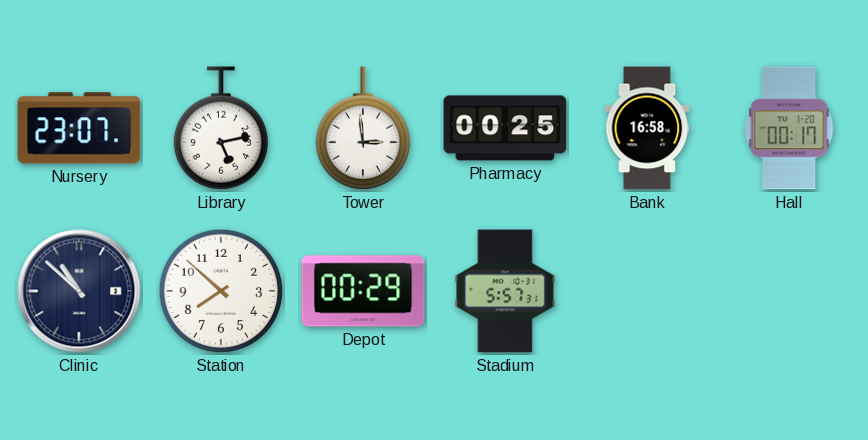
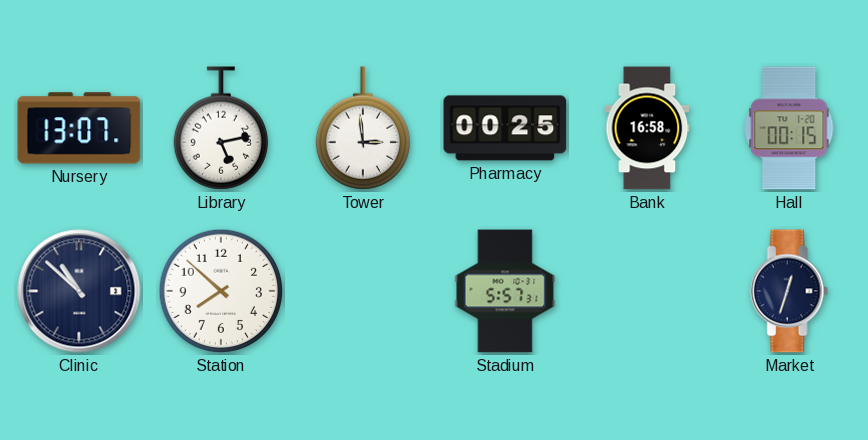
Nursery: 23:07 -> 13:07 (79, 128)
Hall: 00:17 -> 00:15 (789, 128)
Depot: 00:29 -> none (363, 291)
Market: none -> 12:33 (789, 291)
